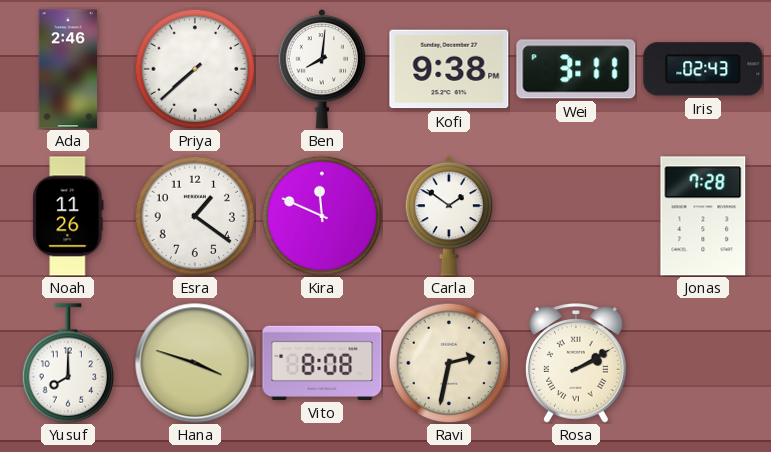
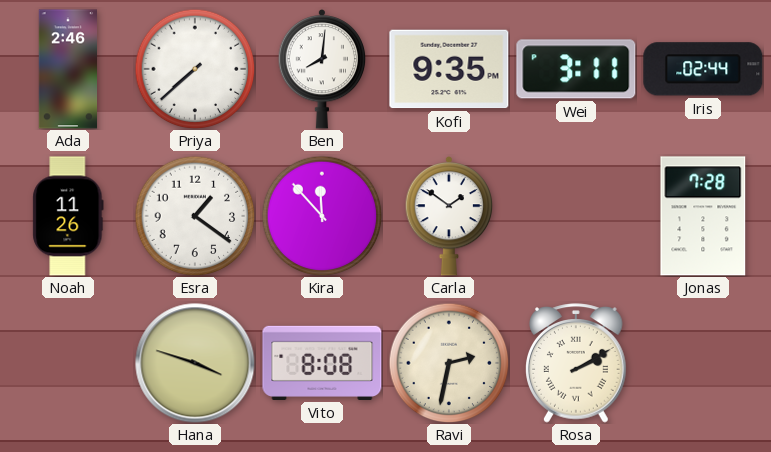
Kofi: 9:38 -> 9:35 (449, 69)
Iris: 02:43 -> 02:44 (703, 69)
Kira: 11:49 -> 11:53 (322, 216)
Yusuf: 8:00 -> none (68, 363)
